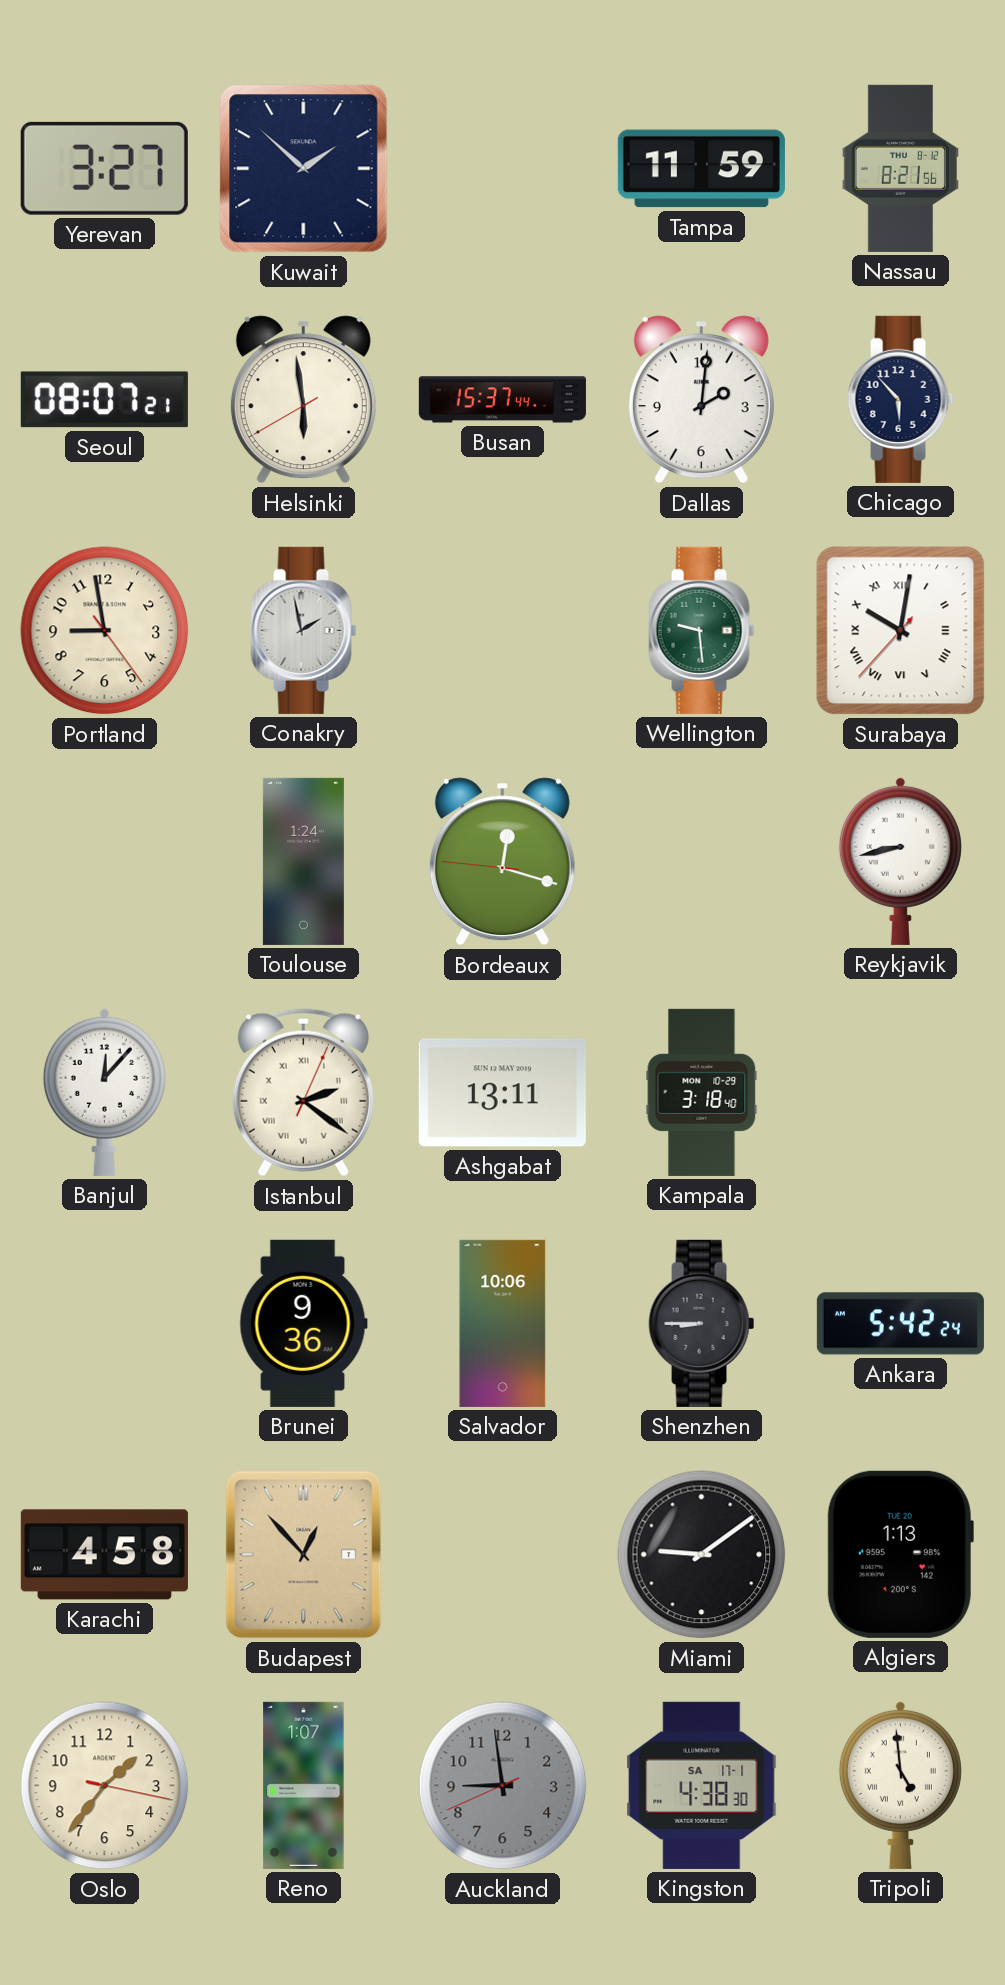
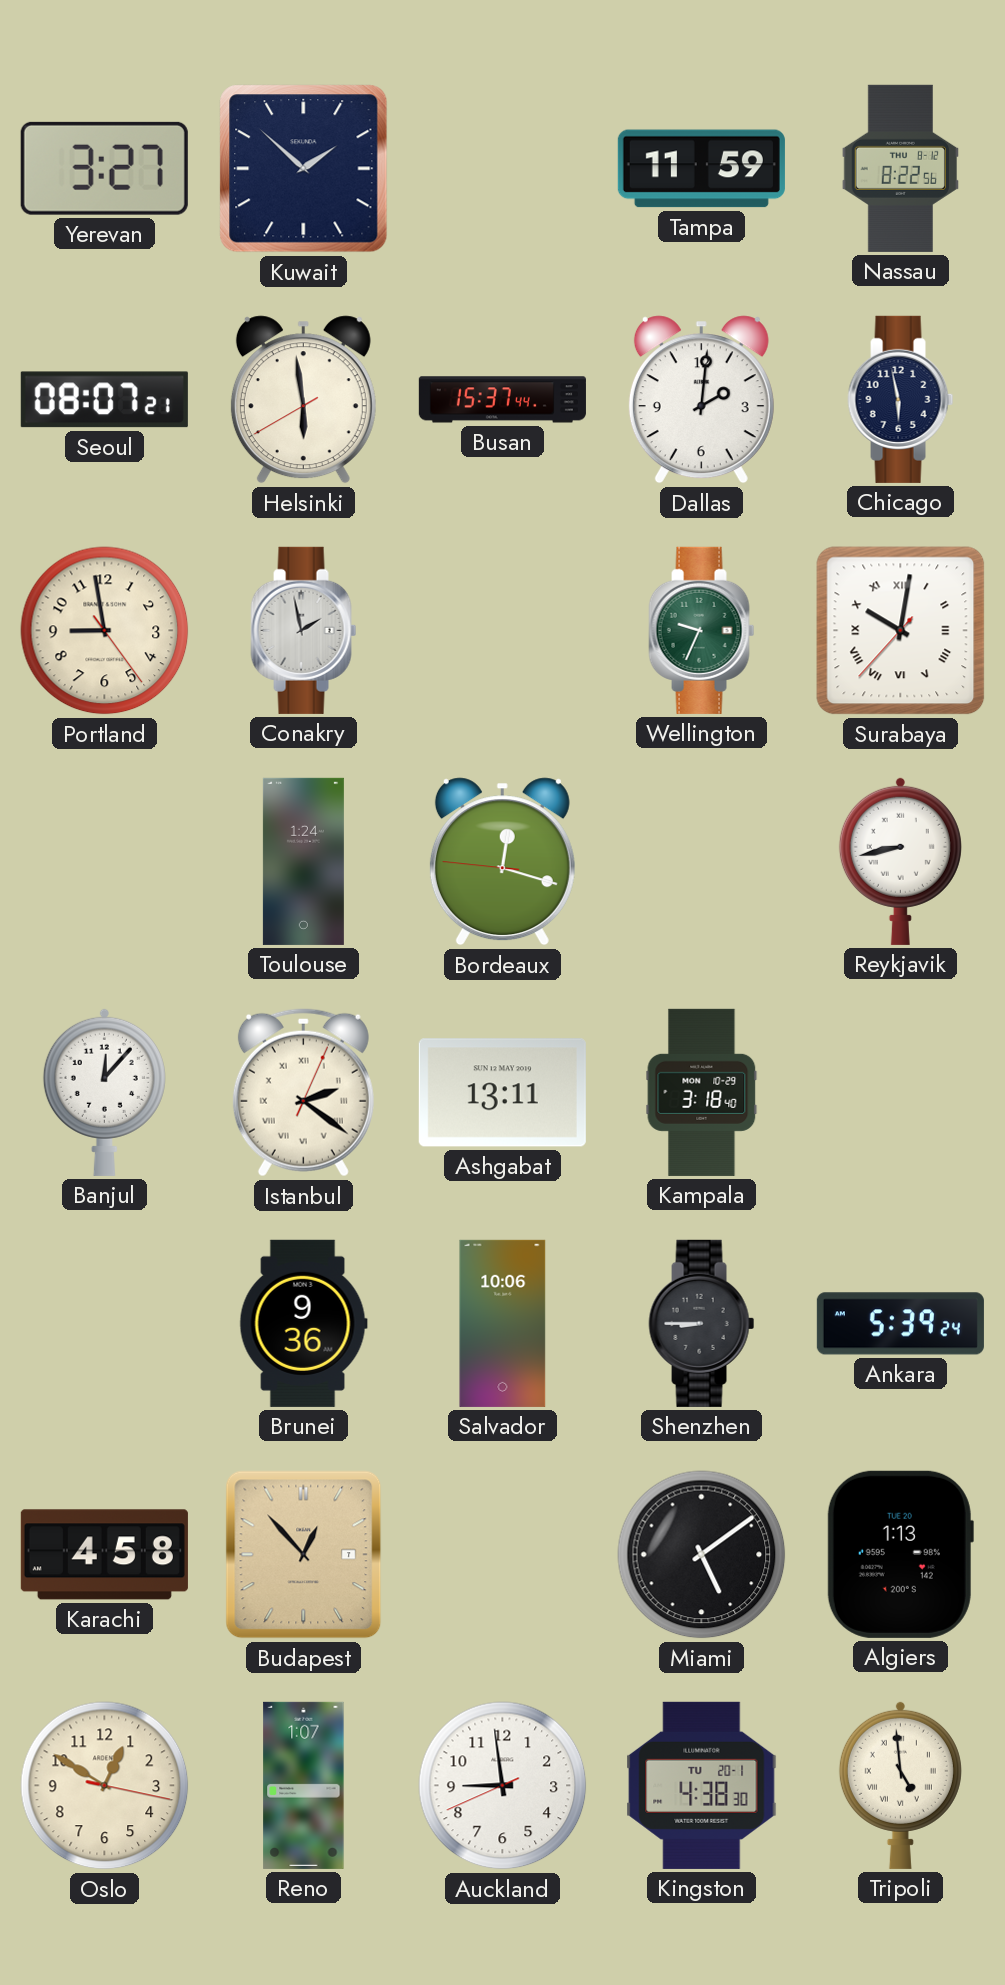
Nassau: 8:21 -> 8:22 (900, 168)
Chicago: 5:53 -> 5:58 (901, 399)
Wellington: 9:29 -> 9:34 (702, 630)
Ankara: 5:42 -> 5:39 (900, 1324)
Miami: 9:09 -> 5:09 (702, 1555)
Oslo: 1:36 -> 12:50 (105, 1786)
Auckland dial: grey -> white (503, 1786)
Kingston date: SA 17-1 -> TU 20-1 (702, 1785)
